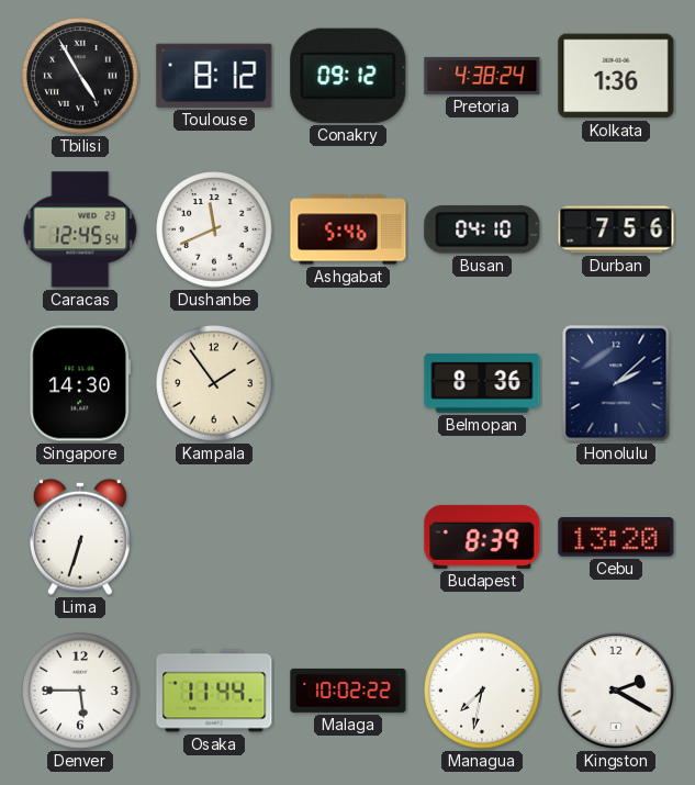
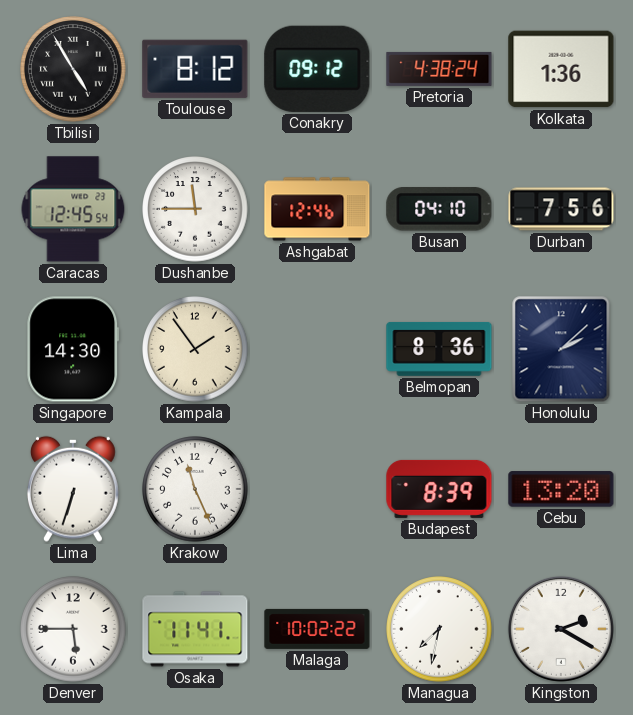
Dushanbe: 11:41 -> 11:45 (195, 209)
Ashgabat: 5:46 -> 12:46 (317, 209)
Krakow: none -> 11:26 (195, 489)
Osaka: 11:44 -> 11:41 (195, 629)
